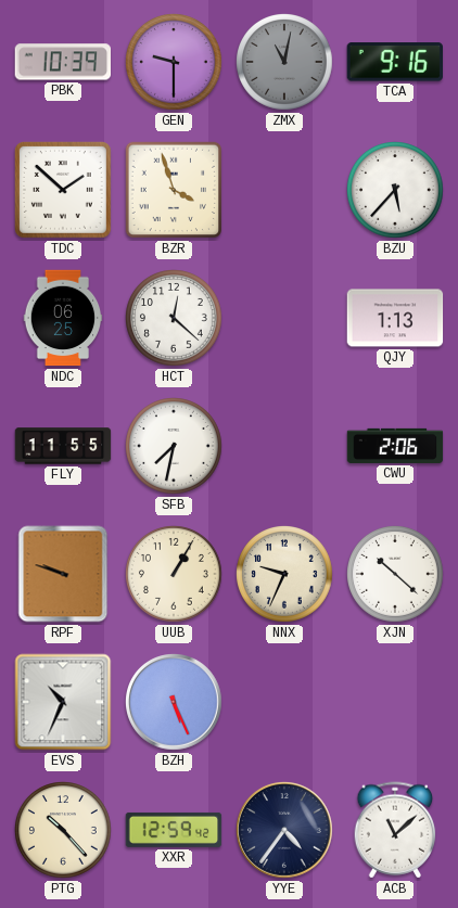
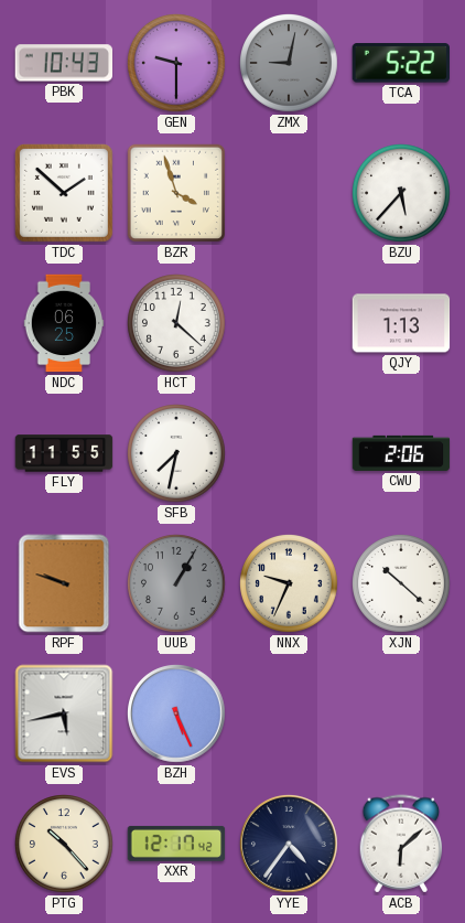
PBK: 10:39 -> 10:43 (64, 63)
ZMX: 11:02 -> 9:02 (290, 64)
TCA: 9:16 -> 5:22 (400, 63)
UUB dial: cream -> grey (177, 584)
EVS: 10:34 -> 5:43 (64, 713)
XXR: 12:59 -> 12:17 (176, 844)
ACB: 11:08 -> 6:08 (401, 844)
